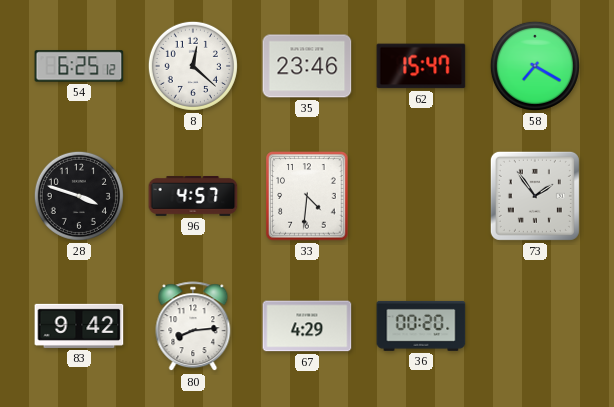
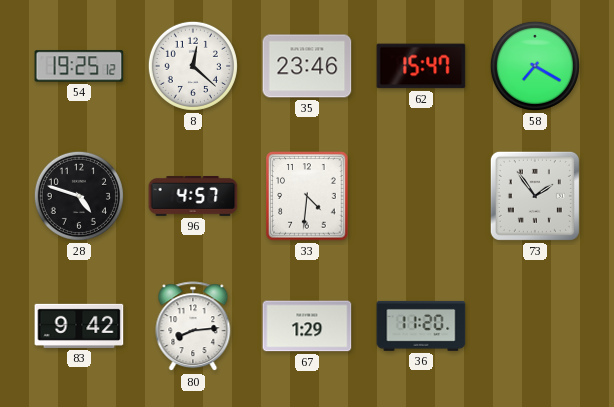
54: 6:25 -> 19:25 (79, 66)
28: 3:48 -> 4:48 (79, 196)
67: 4:29 -> 1:29 (307, 326)
36: 00:20 -> 11:20 (421, 326)
